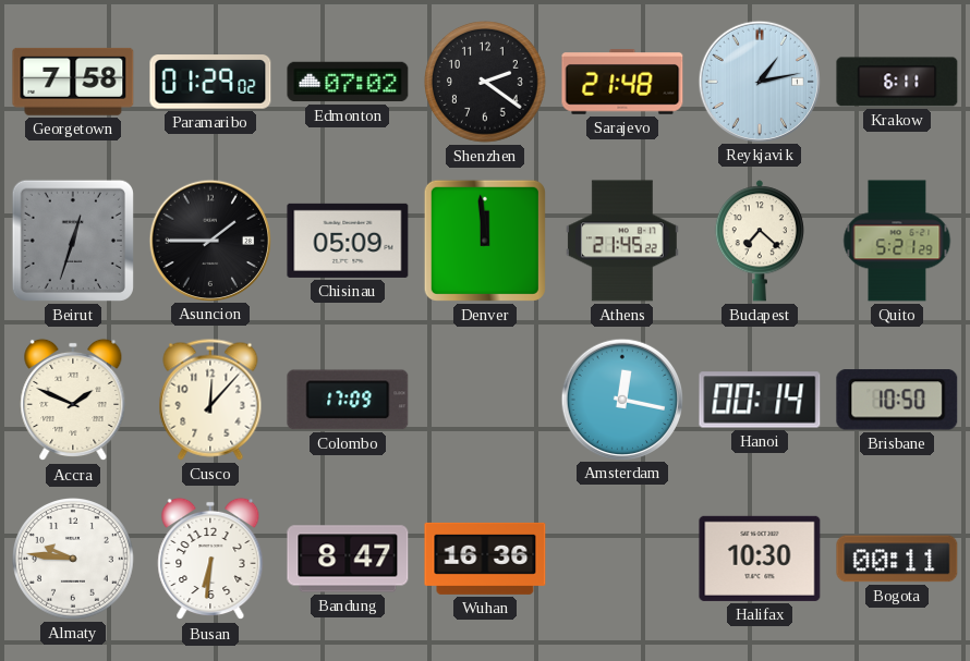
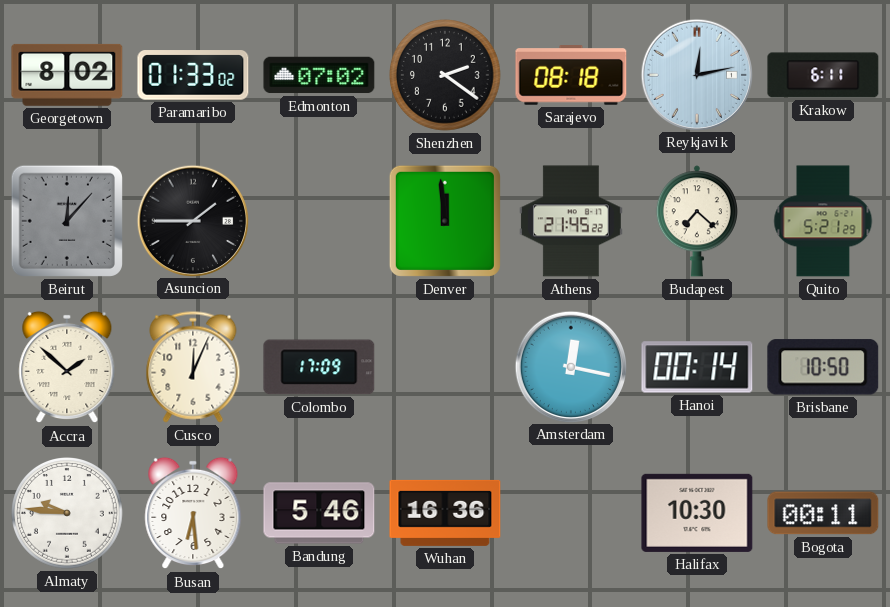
Georgetown: 7:58 -> 8:02 (67, 75)
Paramaribo: 01:29 -> 01:33 (193, 75)
Sarajevo: 21:48 -> 08:18 (571, 75)
Reykjavik: 1:13 -> 12:13 (696, 74)
Beirut: 12:33 -> 12:07 (67, 221)
Chisinau: 05:09 -> none (348, 241)
Accra: 1:49 -> 1:52 (67, 367)
Cusco: 12:07 -> 12:04 (193, 367)
Busan: 6:31 -> 6:29 (193, 513)
Bandung: 8:47 -> 5:46 (319, 513)
